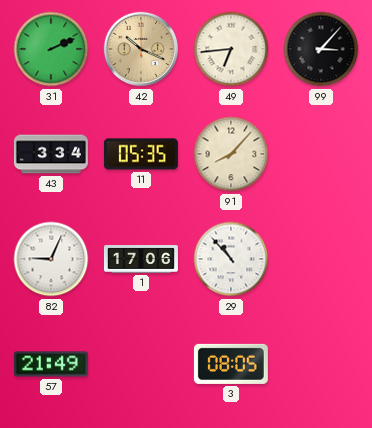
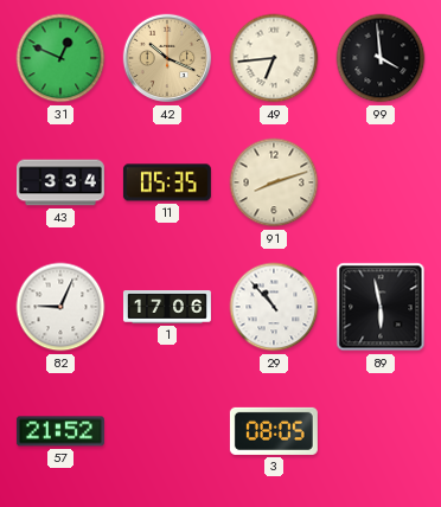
31: 2:11 -> 12:49 (60, 58)
99: 3:07 -> 3:59 (381, 58)
91: 8:07 -> 8:12 (274, 182)
89: none -> 5:58 (381, 307)
57: 21:49 -> 21:52 (60, 431)
